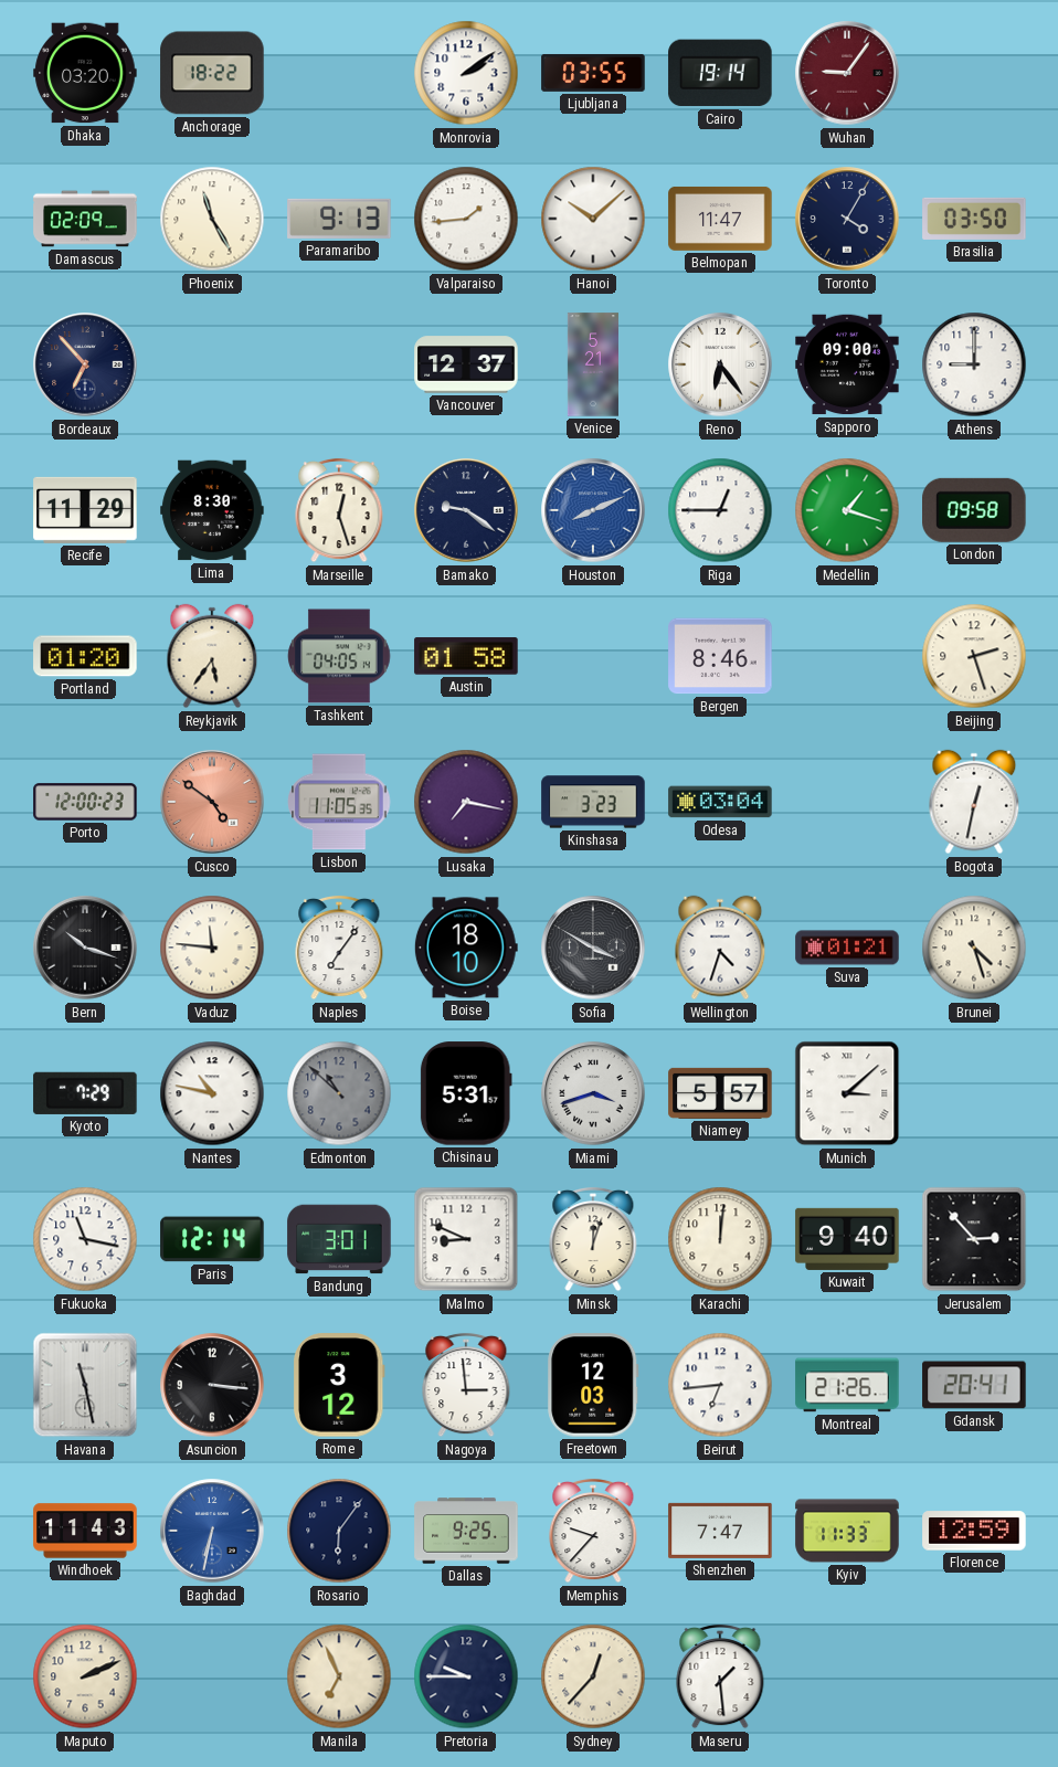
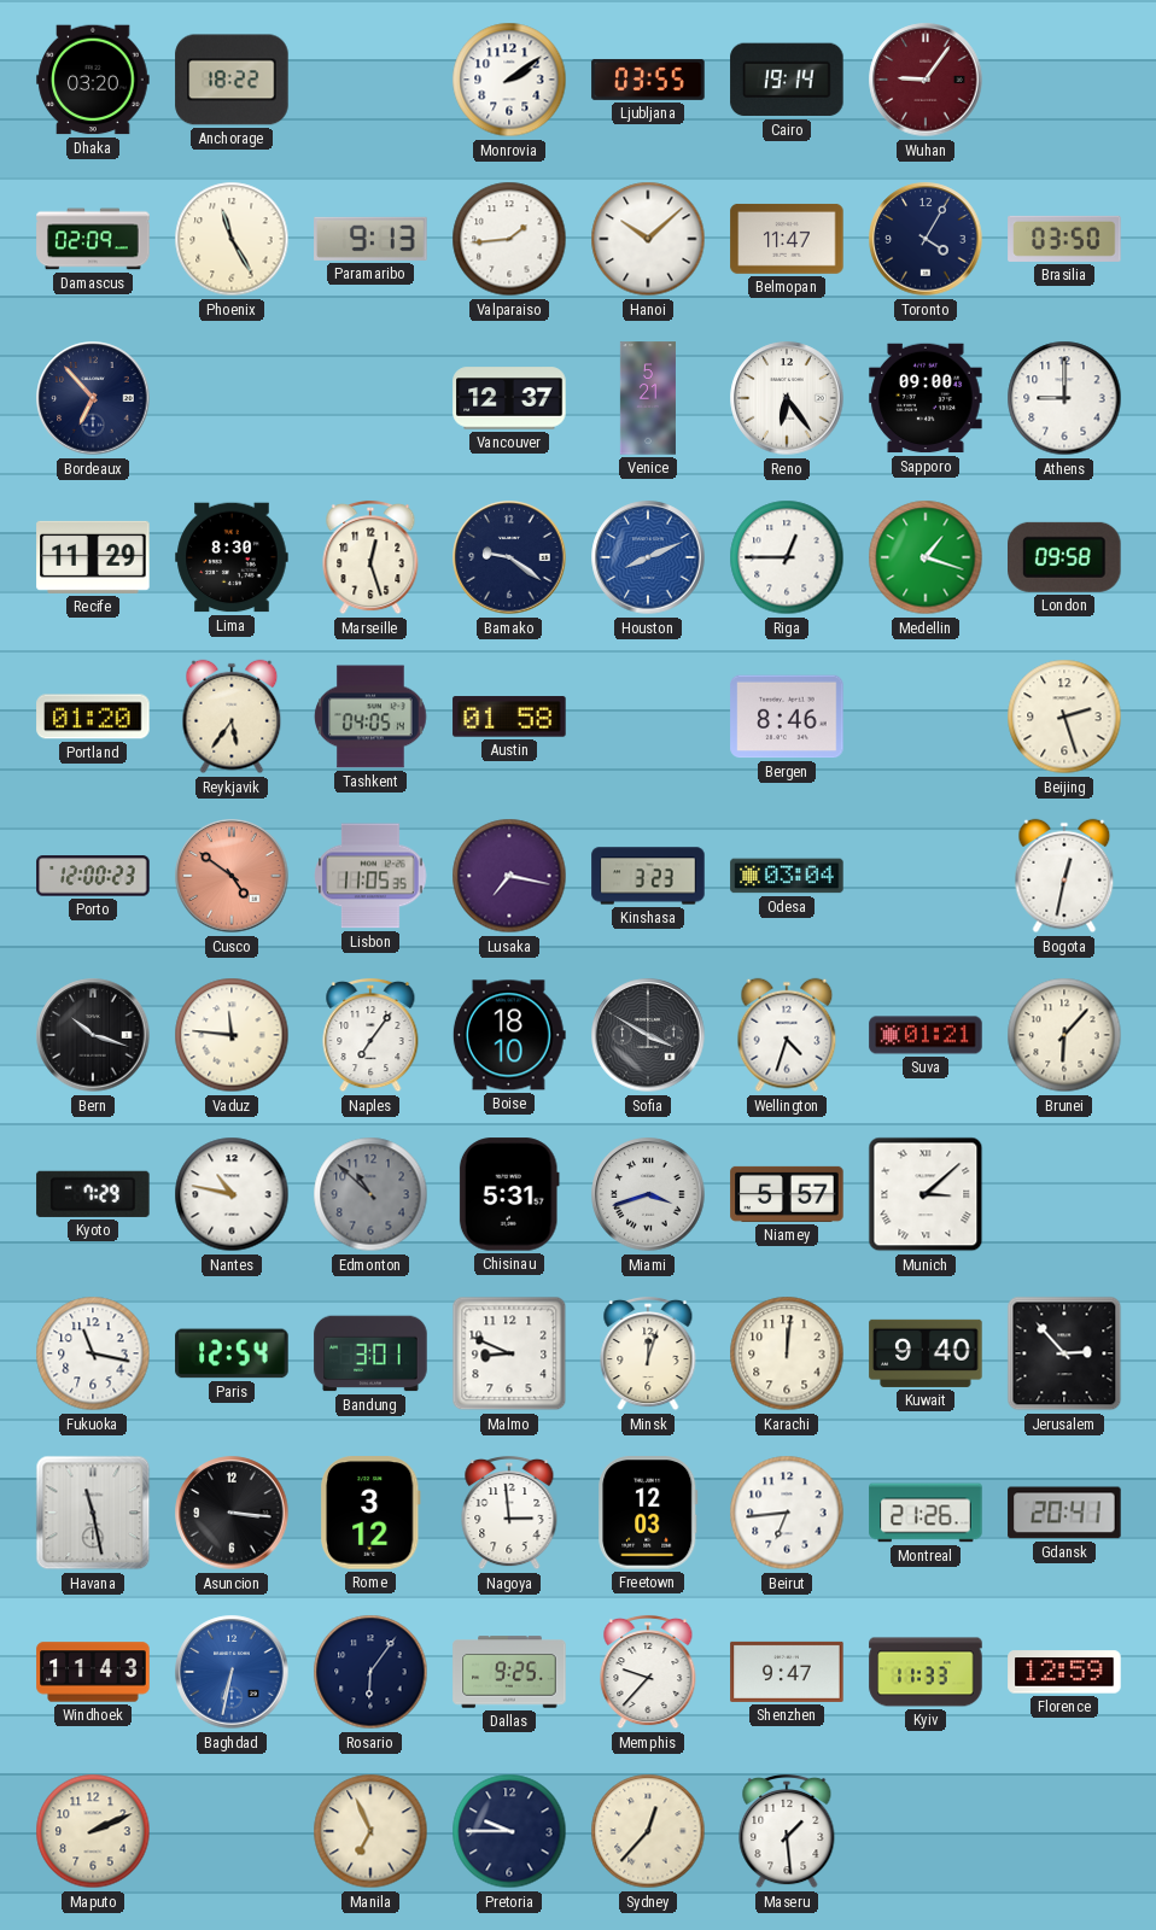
Brunei: 4:27 -> 6:07 (1064, 1035)
Paris: 12:14 -> 12:54 (232, 1353)
Shenzhen: 7:47 -> 9:47 (787, 1672)
